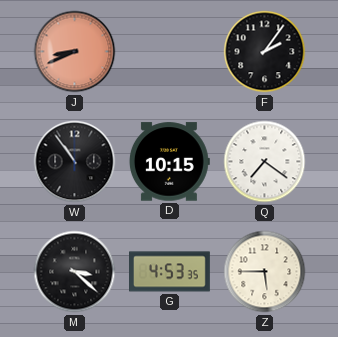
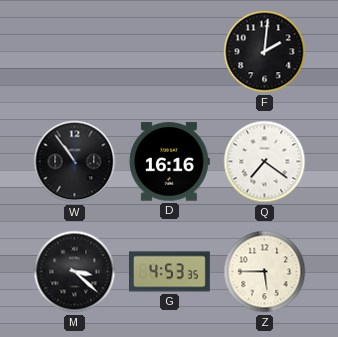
J: 8:41 -> none (75, 52)
F: 2:06 -> 2:01 (265, 52)
D: 10:15 -> 16:16 (169, 162)
